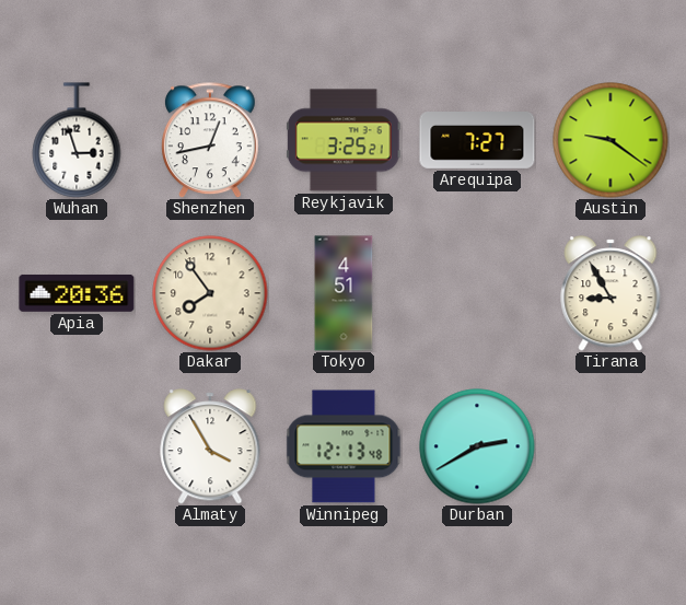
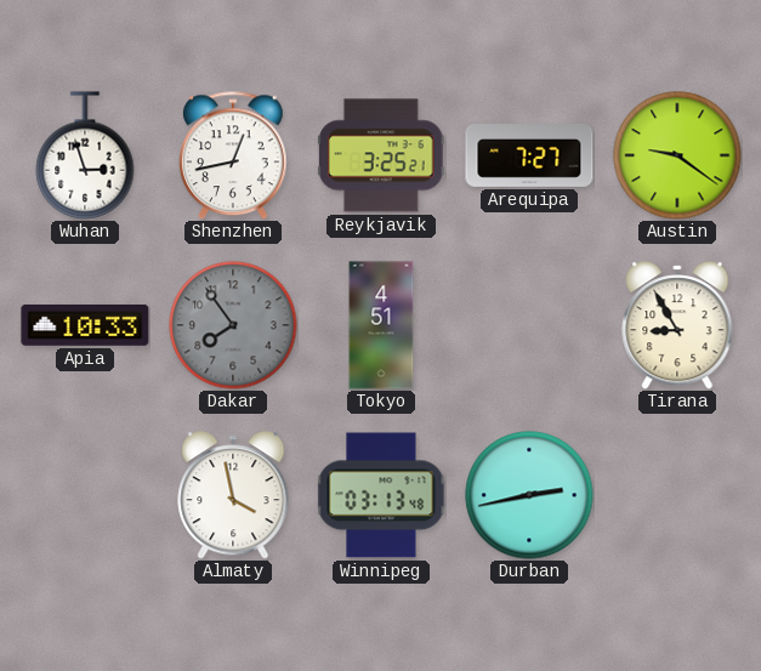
Apia: 20:36 -> 10:33 (85, 325)
Dakar dial: cream -> grey (233, 325)
Almaty: 3:55 -> 3:58 (233, 495)
Winnipeg: 12:13 -> 03:13 (381, 495)
Durban: 2:40 -> 2:43 (529, 495)
